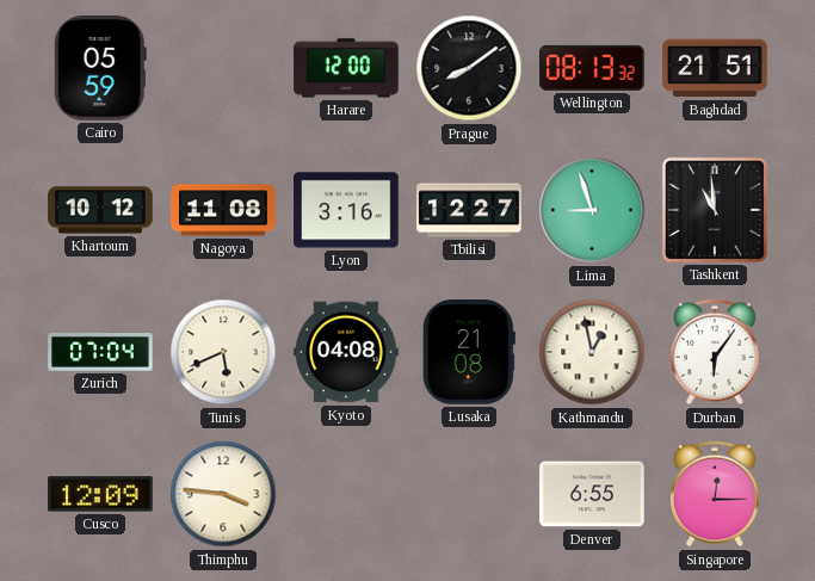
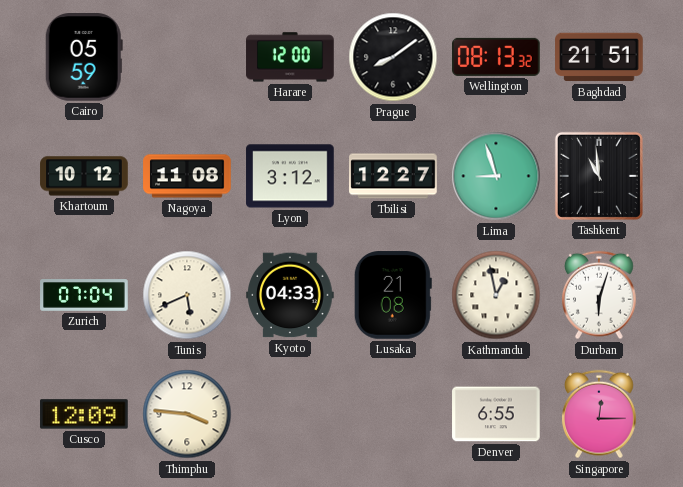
Lyon: 3:16 -> 3:12 (290, 176)
Kyoto: 04:08 -> 04:33 (290, 295)
Durban: 6:06 -> 6:03 (599, 295)
